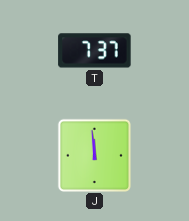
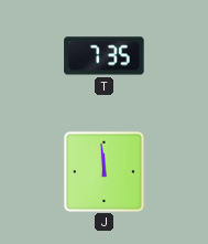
T: 7:37 -> 7:35 (105, 56)
